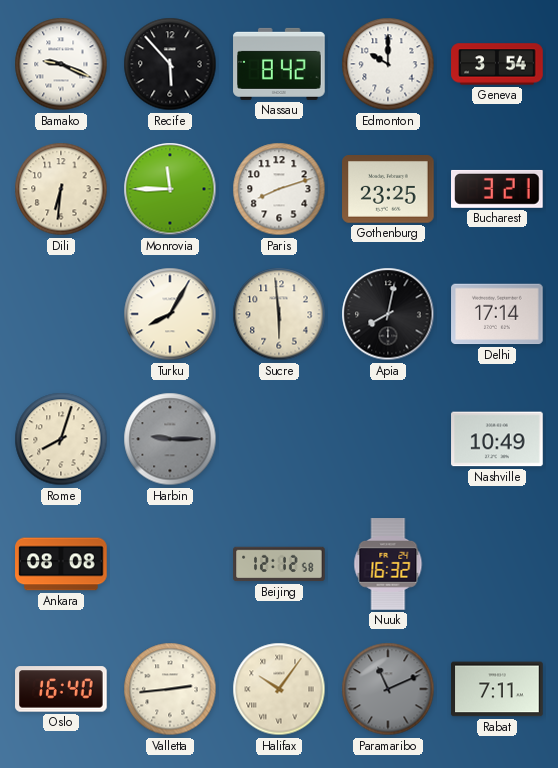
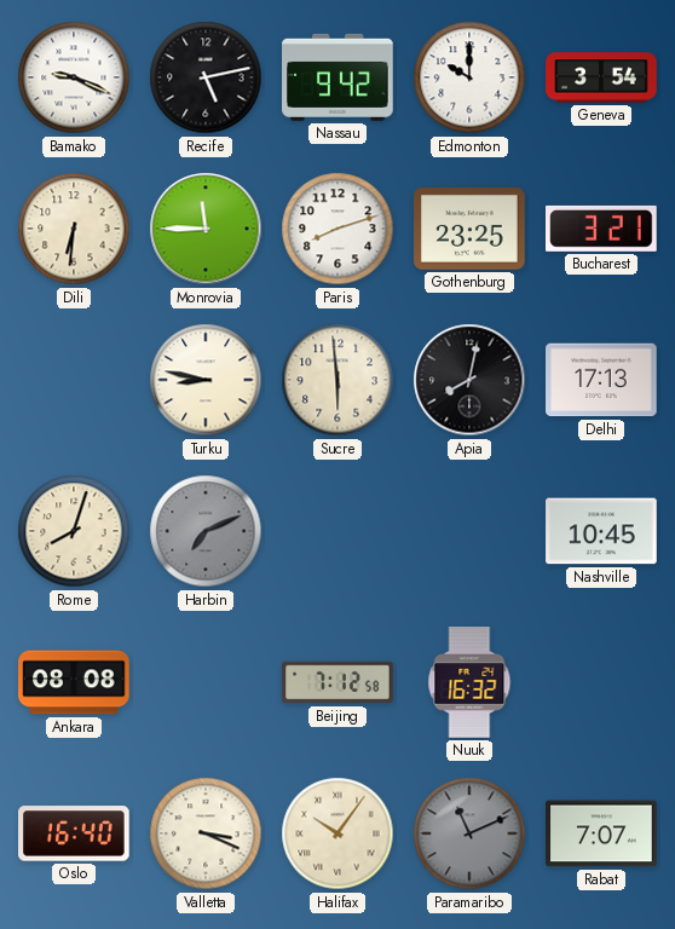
Recife: 5:53 -> 5:13 (206, 77)
Nassau: 8:42 -> 9:42 (337, 77)
Turku: 8:05 -> 8:47 (206, 380)
Delhi: 17:14 -> 17:13 (601, 380)
Harbin: 9:15 -> 7:11 (206, 531)
Nashville: 10:49 -> 10:45 (601, 531)
Beijing: 12:12 -> 7:12 (337, 682)
Valletta: 2:44 -> 3:19 (206, 833)
Rabat: 7:11 -> 7:07 (601, 833)
